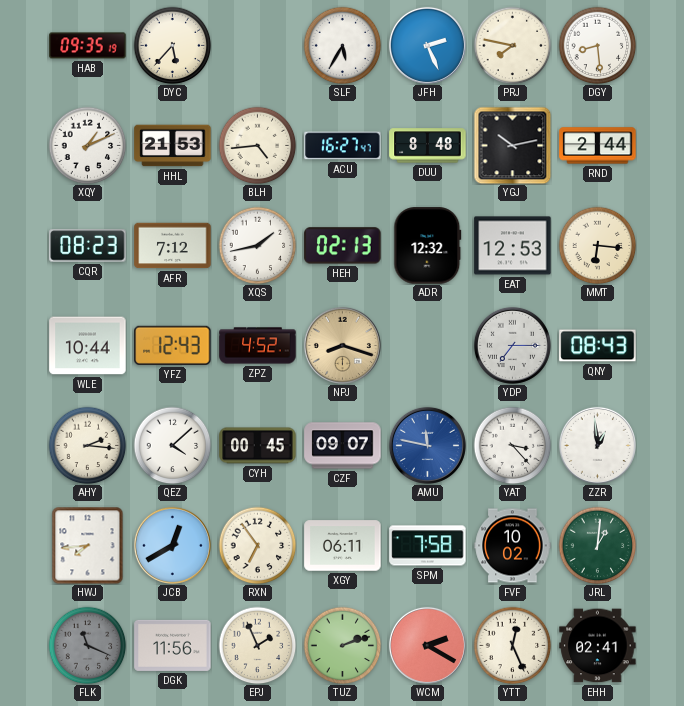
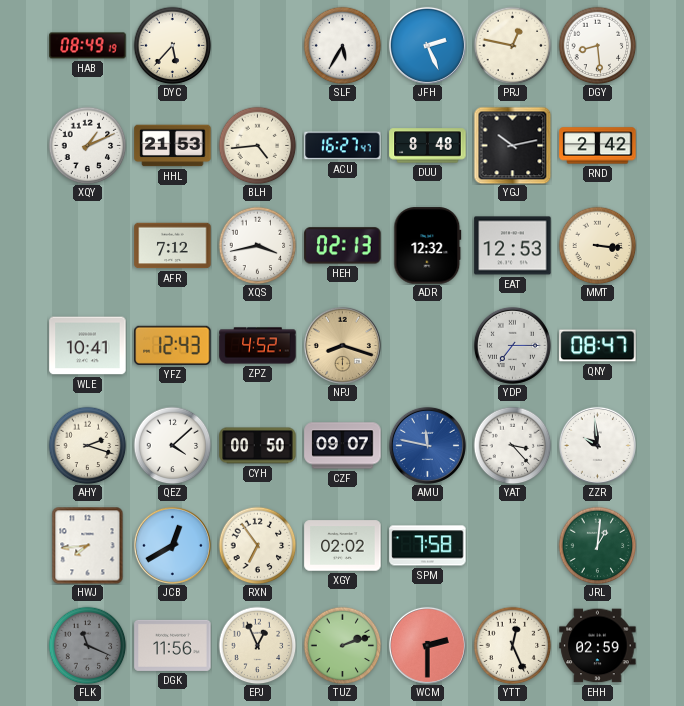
HAB: 09:35 -> 08:49 (88, 46)
PRJ: 7:47 -> 12:47 (512, 45)
RND: 2:44 -> 2:42 (598, 146)
CQR: 08:23 -> none (88, 246)
XQS: 1:43 -> 3:43 (257, 245)
MMT: 6:16 -> 3:16 (597, 245)
WLE: 10:44 -> 10:41 (88, 346)
QNY: 08:43 -> 08:47 (598, 346)
AHY: 2:16 -> 2:18 (87, 445)
CYH: 00:45 -> 00:50 (258, 446)
ZZR: 12:59 -> 9:59 (597, 445)
XGY: 06:11 -> 02:02 (343, 546)
FVF: 10:02 -> none (513, 546)
EPJ: 1:56 -> 12:56 (257, 645)
WCM: 2:20 -> 2:30 (427, 645)
EHH: 02:41 -> 02:59 (598, 646)
